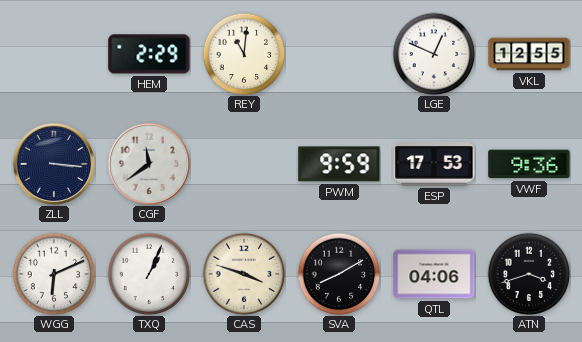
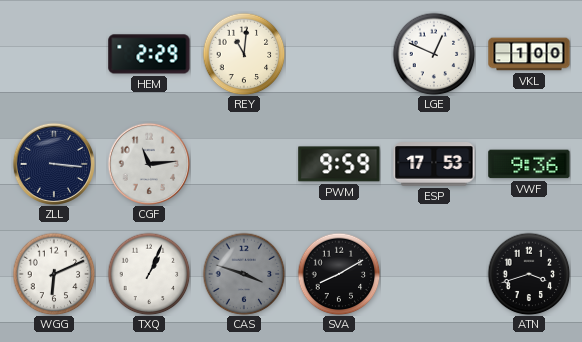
VKL: 12:55 -> 1:00 (529, 54)
CGF: 11:39 -> 11:14 (149, 164)
CAS dial: cream -> grey (244, 274)
QTL: 04:06 -> none (434, 274)
